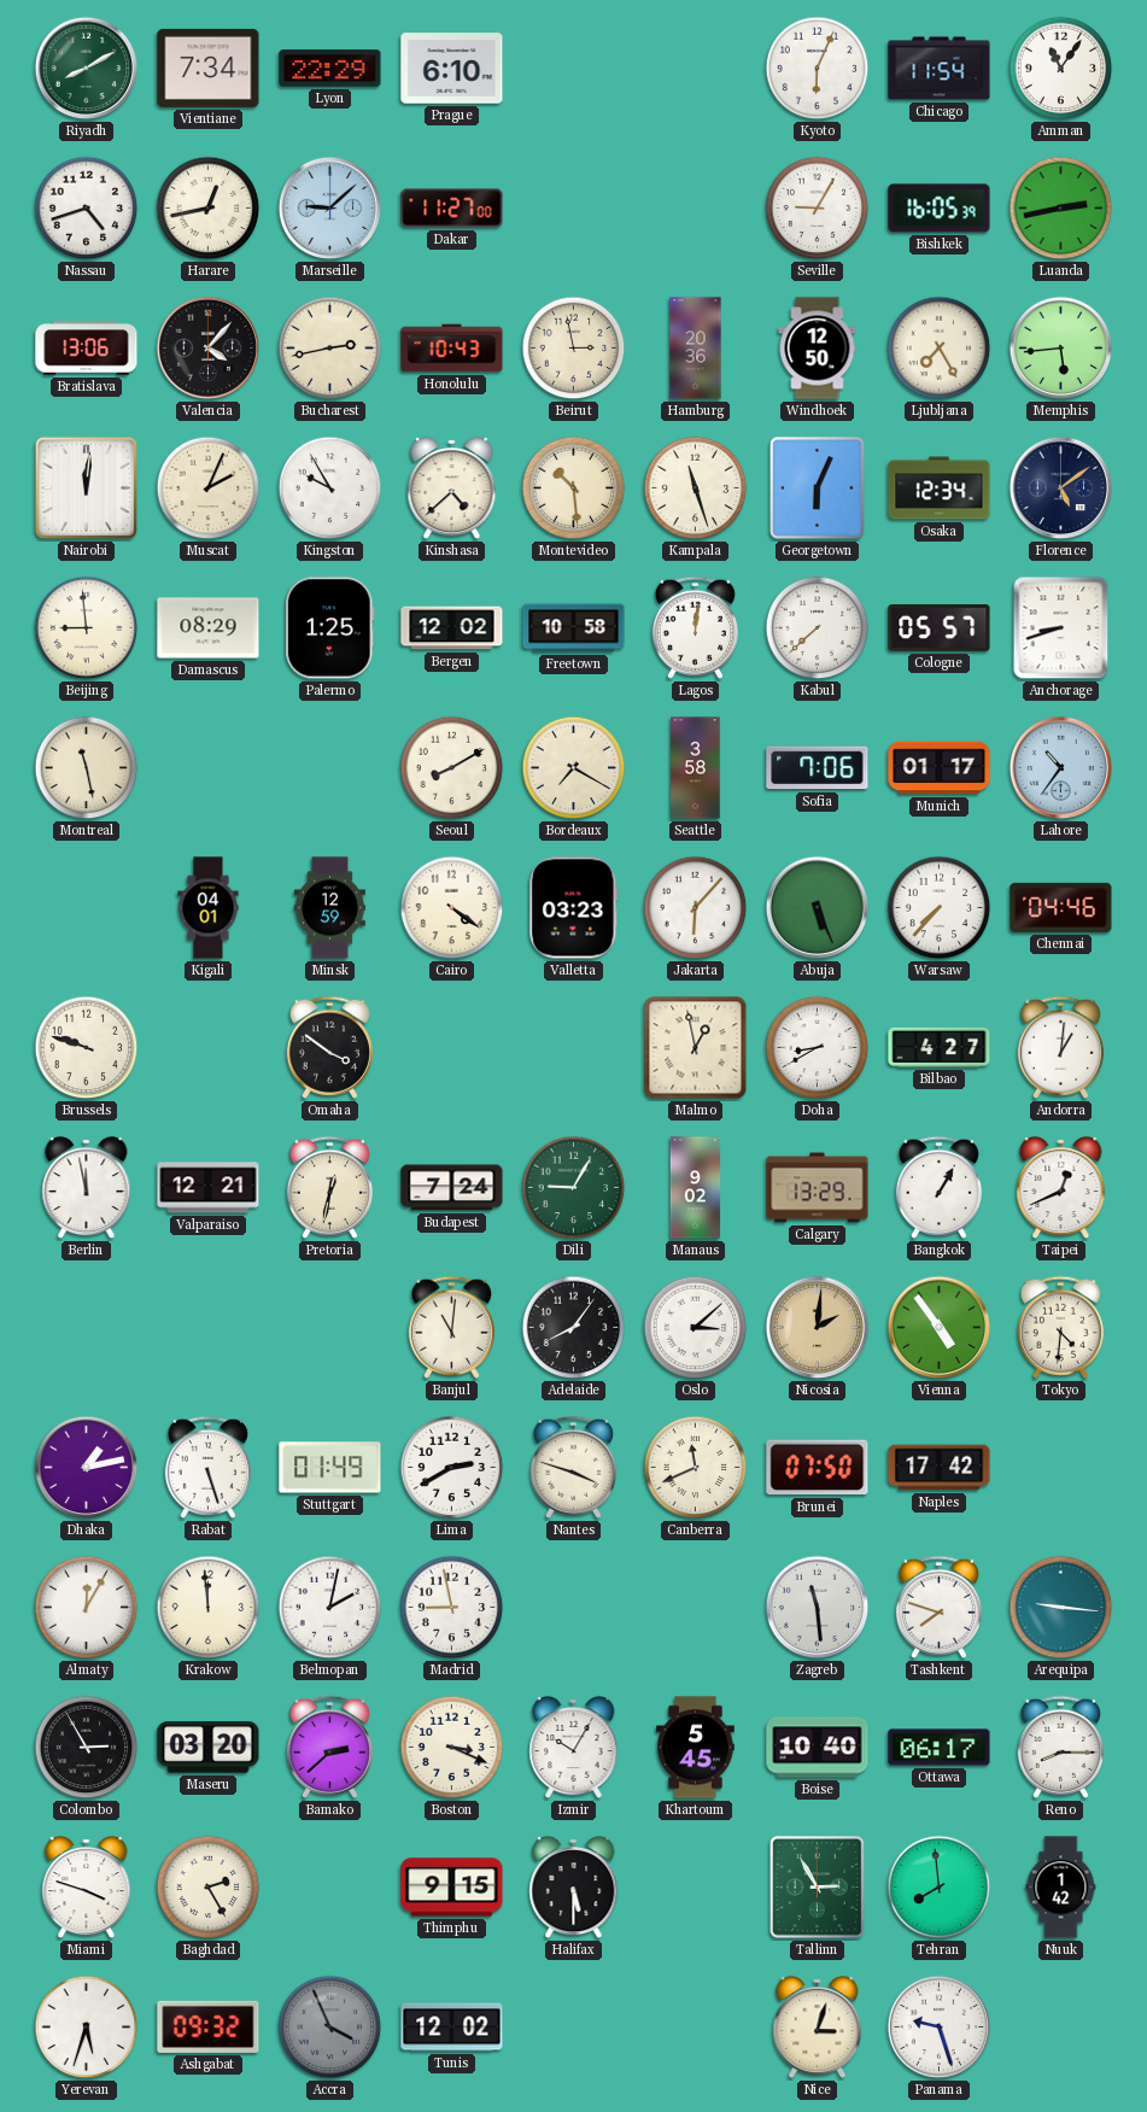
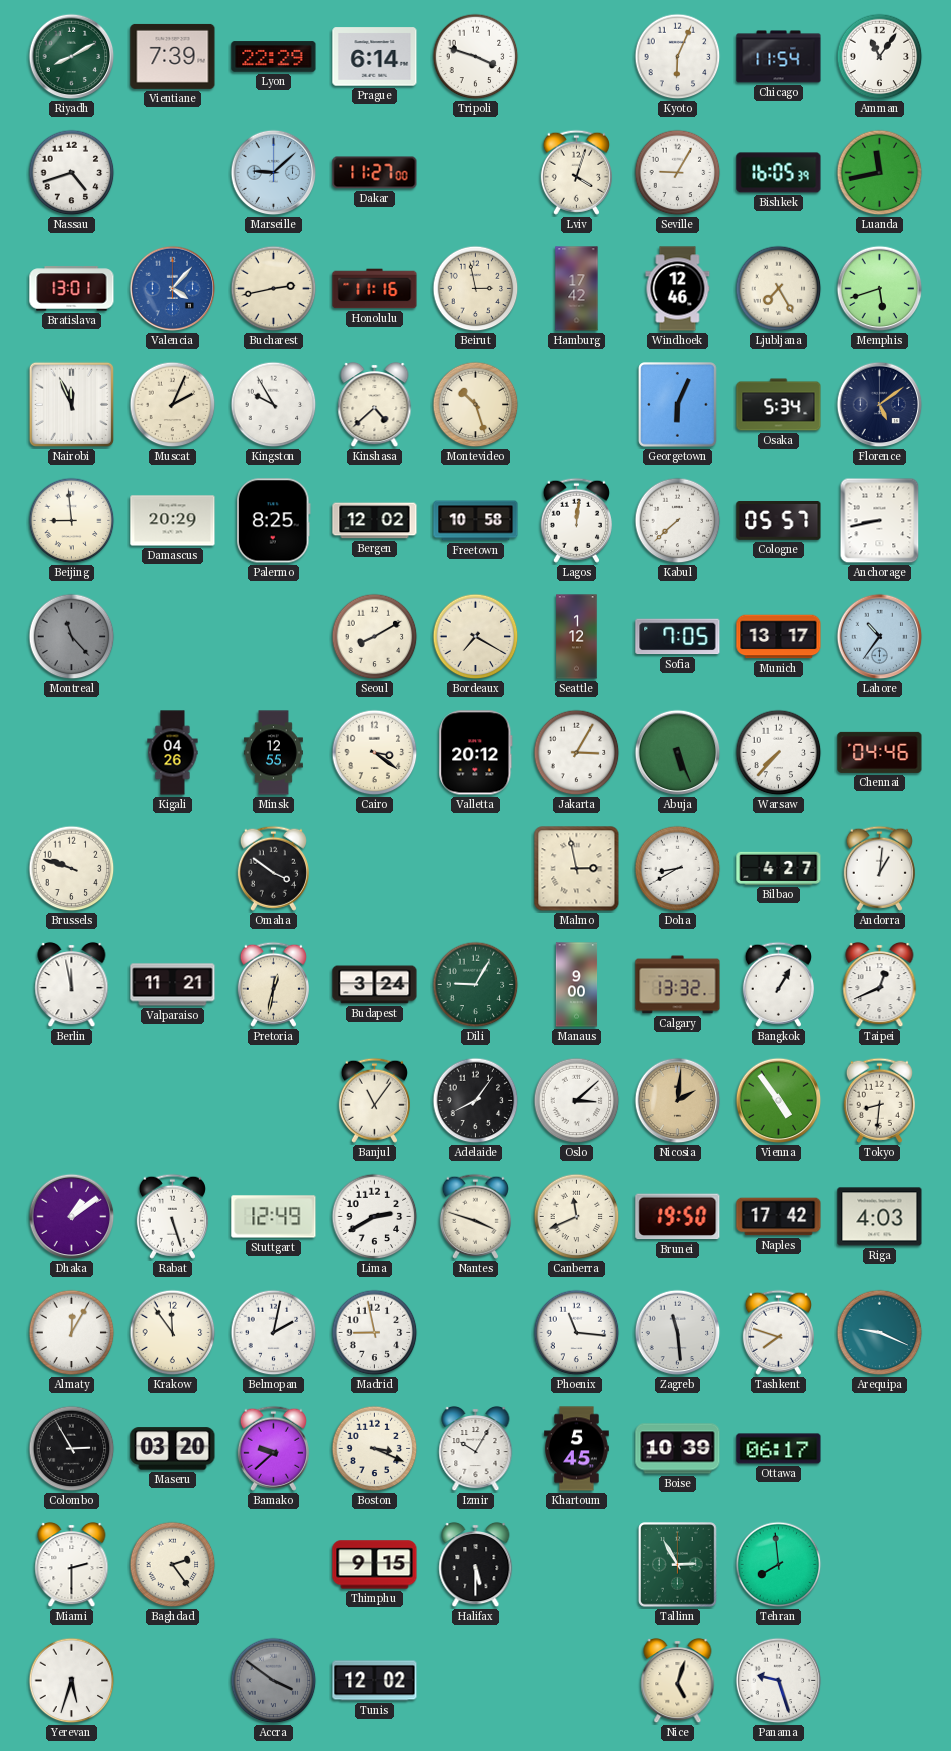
Vientiane: 7:34 -> 7:39 (173, 56)
Prague: 6:10 -> 6:14 (375, 57)
Tripoli: none -> 3:48 (476, 57)
Harare: 12:43 -> none (209, 209)
Lviv: none -> 4:03 (576, 172)
Luanda: 2:43 -> 11:43 (880, 173)
Bratislava: 13:06 -> 13:01 (72, 289)
Valencia dial: black -> blue (173, 289)
Honolulu: 10:43 -> 11:16 (375, 289)
Hamburg: 20:36 -> 17:42 (577, 289)
Windhoek: 12:50 -> 12:46 (678, 289)
Memphis: 5:44 -> 5:42 (880, 289)
Nairobi: 12:01 -> 11:56 (71, 404)
Montevideo: 10:29 -> 10:27 (476, 405)
Kampala: 11:27 -> none (696, 488)
Osaka: 12:34 -> 5:34 (779, 405)
Damascus: 08:29 -> 20:29 (173, 521)
Palermo: 1:25 -> 8:25 (274, 521)
Anchorage: 8:42 -> 8:43 (880, 521)
Montreal: 11:28 -> 11:23 (72, 637)
Montreal dial: cream -> grey (72, 637)
Seattle: 3:58 -> 1:12 (577, 637)
Sofia: 7:06 -> 7:05 (678, 637)
Munich: 01:17 -> 13:17 (779, 637)
Kigali: 04:01 -> 04:26 (173, 753)
Minsk: 12:59 -> 12:55 (273, 753)
Cairo: 4:21 -> 3:21 (375, 753)
Valletta: 03:23 -> 20:12 (476, 753)
Jakarta: 6:07 -> 3:05 (577, 753)
Malmo: 12:58 -> 2:58 (577, 869)
Valparaiso: 12:21 -> 11:21 (173, 985)
Budapest: 7:24 -> 3:24 (375, 985)
Manaus: 9:02 -> 9:00 (577, 985)
Calgary: 13:29 -> 13:32 (678, 985)
Banjul: 11:01 -> 11:06 (374, 1100)
Tokyo: 4:31 -> 8:31 (879, 1100)
Dhaka: 1:13 -> 1:09 (72, 1217)
Stuttgart: 01:49 -> 12:49 (274, 1217)
Brunei: 07:50 -> 19:50 (678, 1217)
Riga: none -> 4:03 (880, 1217)
Krakow: 11:59 -> 11:54 (173, 1333)
Phoenix: none -> 11:16 (577, 1333)
Arequipa: 9:16 -> 9:19 (880, 1333)
Bamako: 2:38 -> 9:38 (273, 1448)
Boise: 10:40 -> 10:39 (678, 1449)
Reno: 8:15 -> none (1060, 1747)
Miami: 3:48 -> 2:30 (72, 1565)
Baghdad: 2:25 -> 2:24 (173, 1565)
Nuuk: 1:42 -> none (1061, 1888)
Ashgabat: 09:32 -> none (209, 2026)
Accra: 3:56 -> 3:51 (274, 1681)
Nice: 3:03 -> 5:03 (678, 1681)
